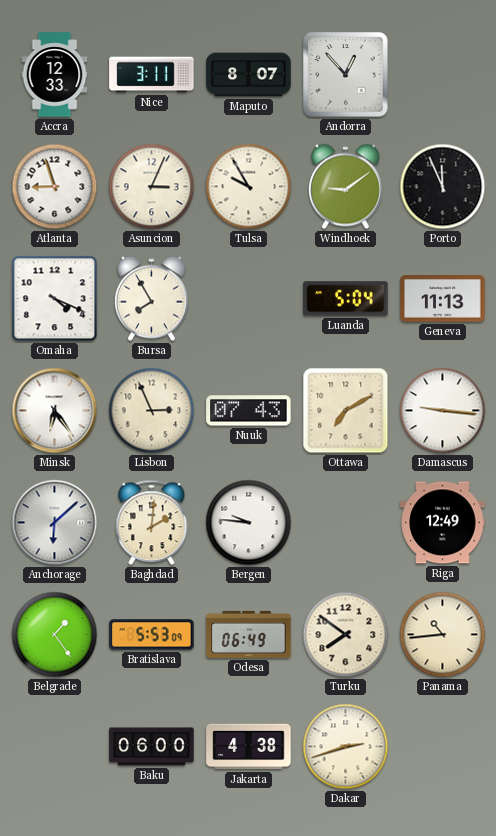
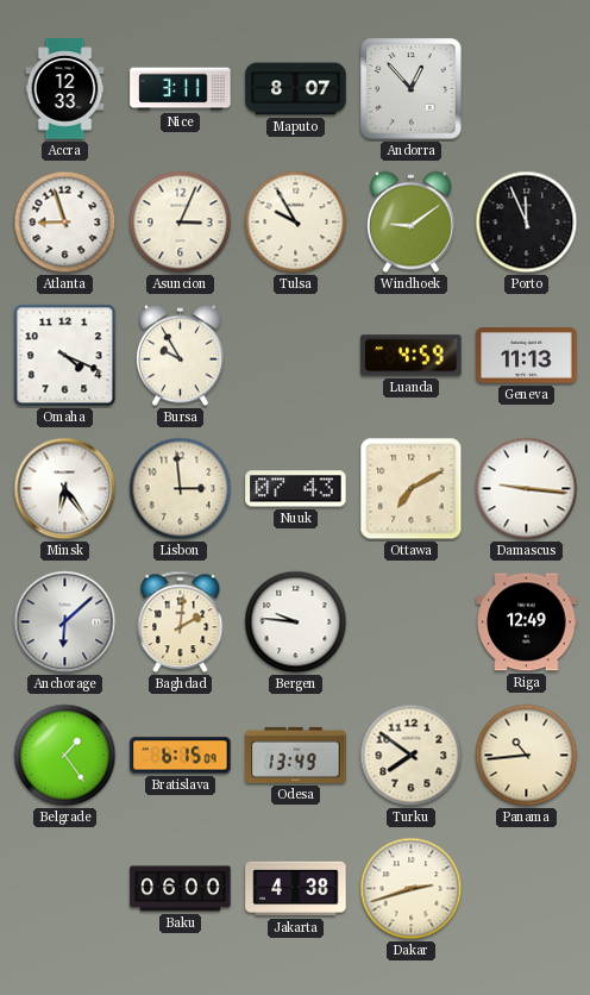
Bursa: 7:55 -> 9:55 (181, 356)
Luanda: 5:04 -> 4:59 (412, 356)
Lisbon: 2:56 -> 2:59 (181, 489)
Bratislava: 5:53 -> 6:15 (181, 756)
Odesa: 06:49 -> 13:49 (296, 755)
